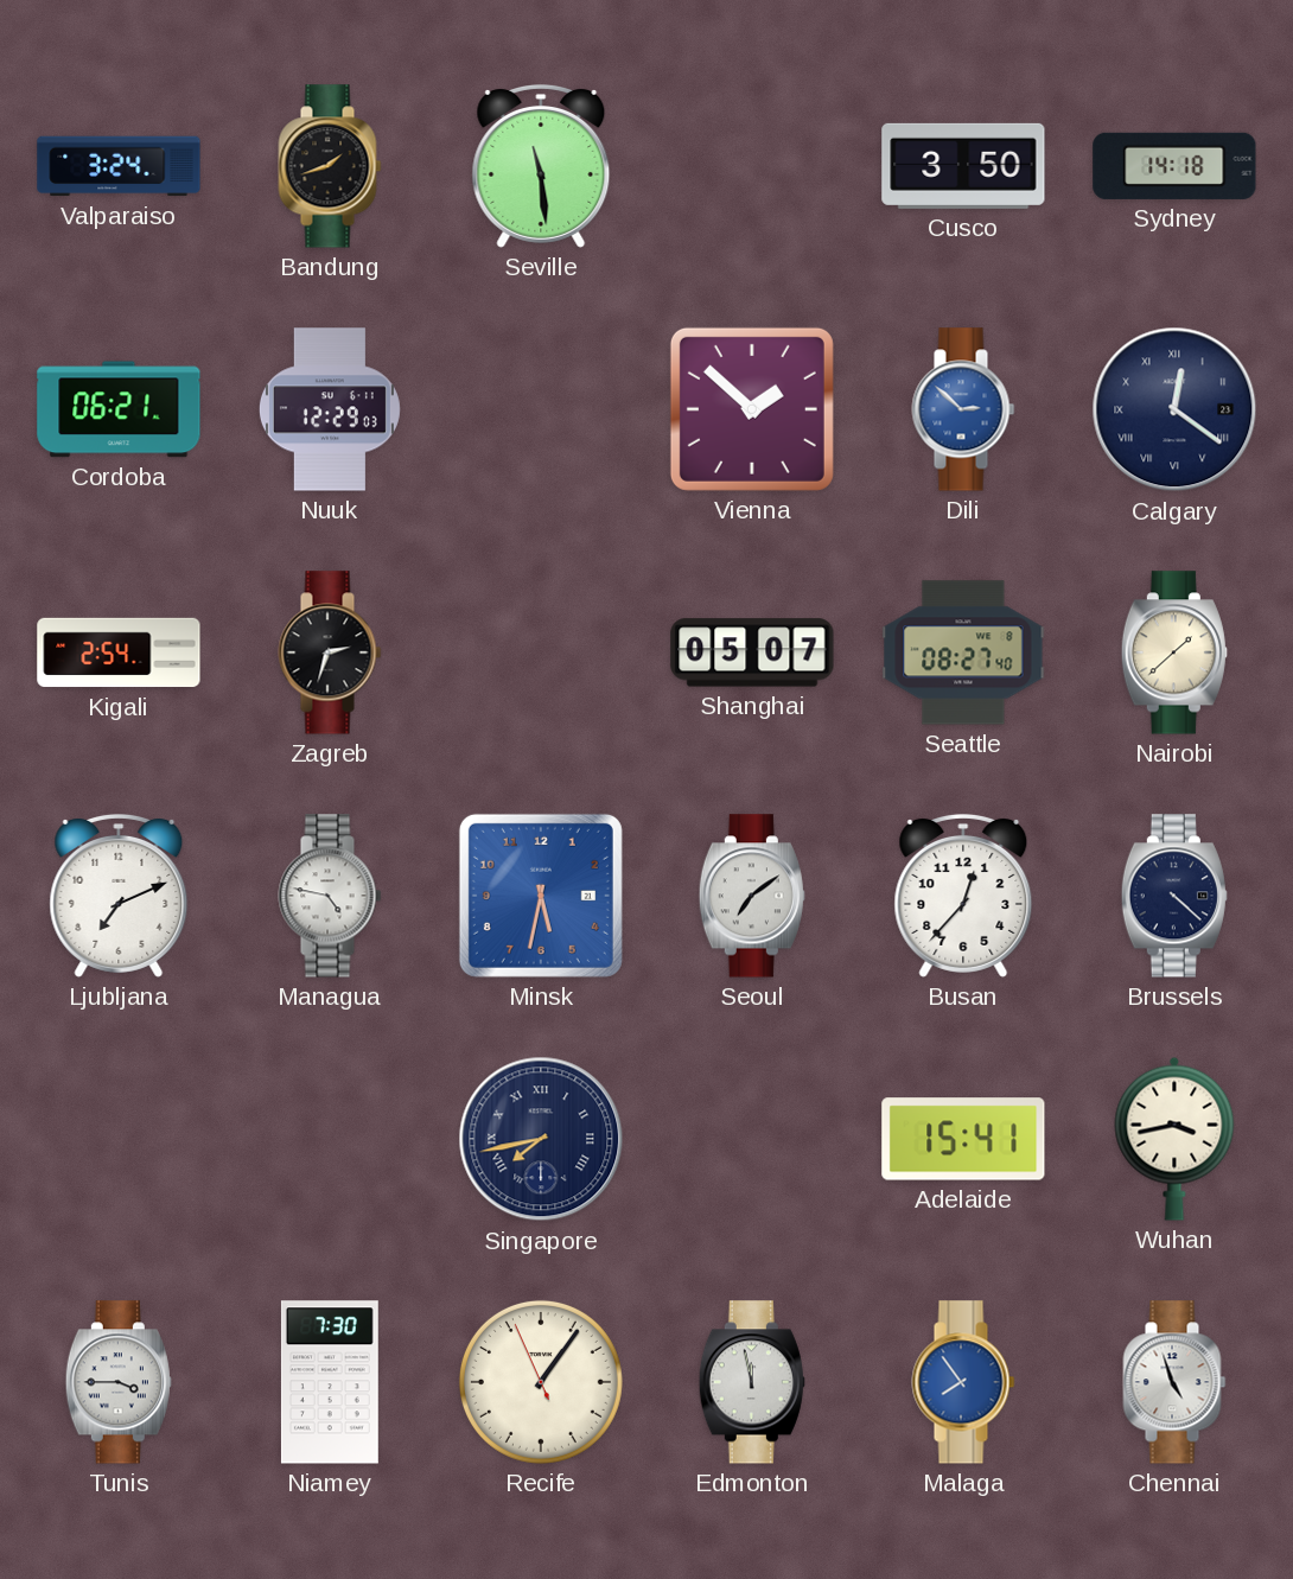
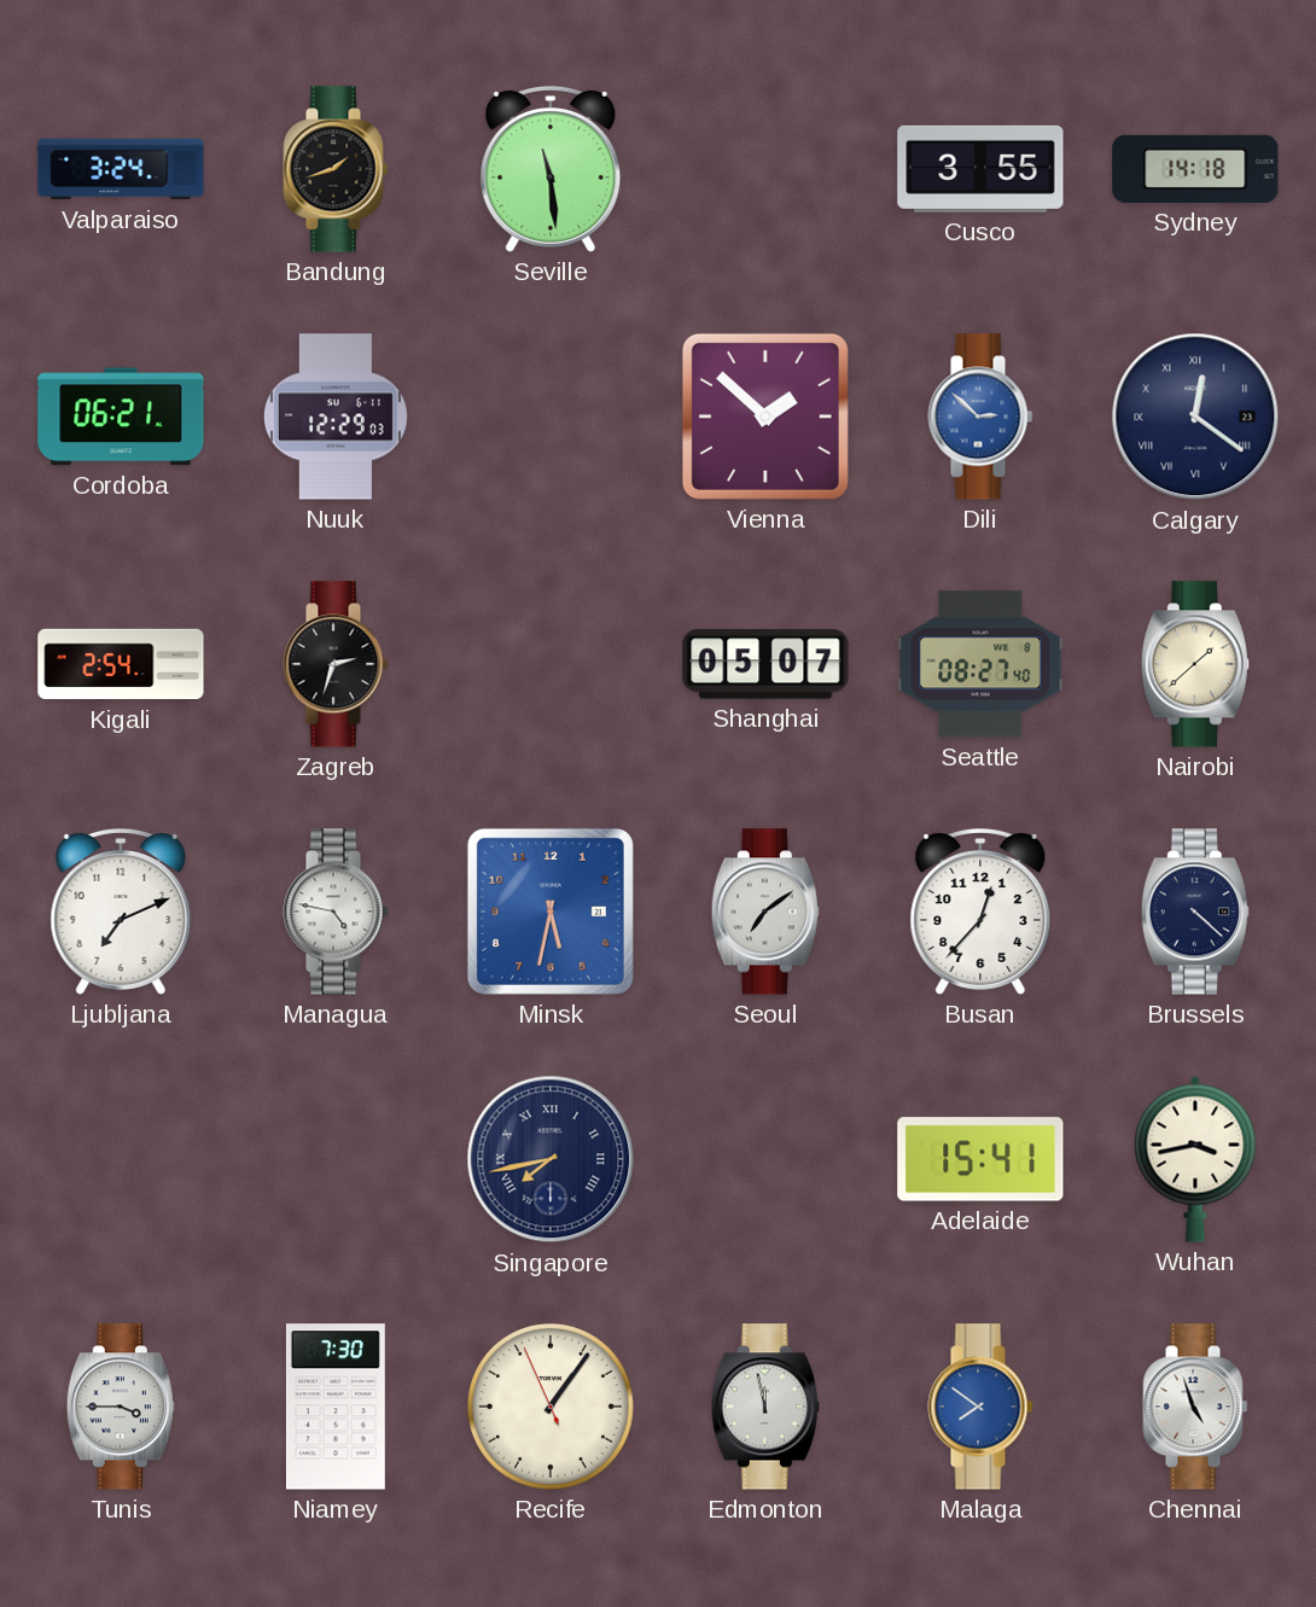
Cusco: 3:50 -> 3:55 (980, 169)
Malaga: 7:54 -> 7:51 (980, 1407)
